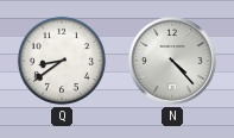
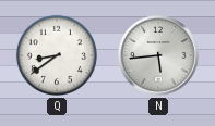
N: 4:23 -> 5:44 (158, 55)
